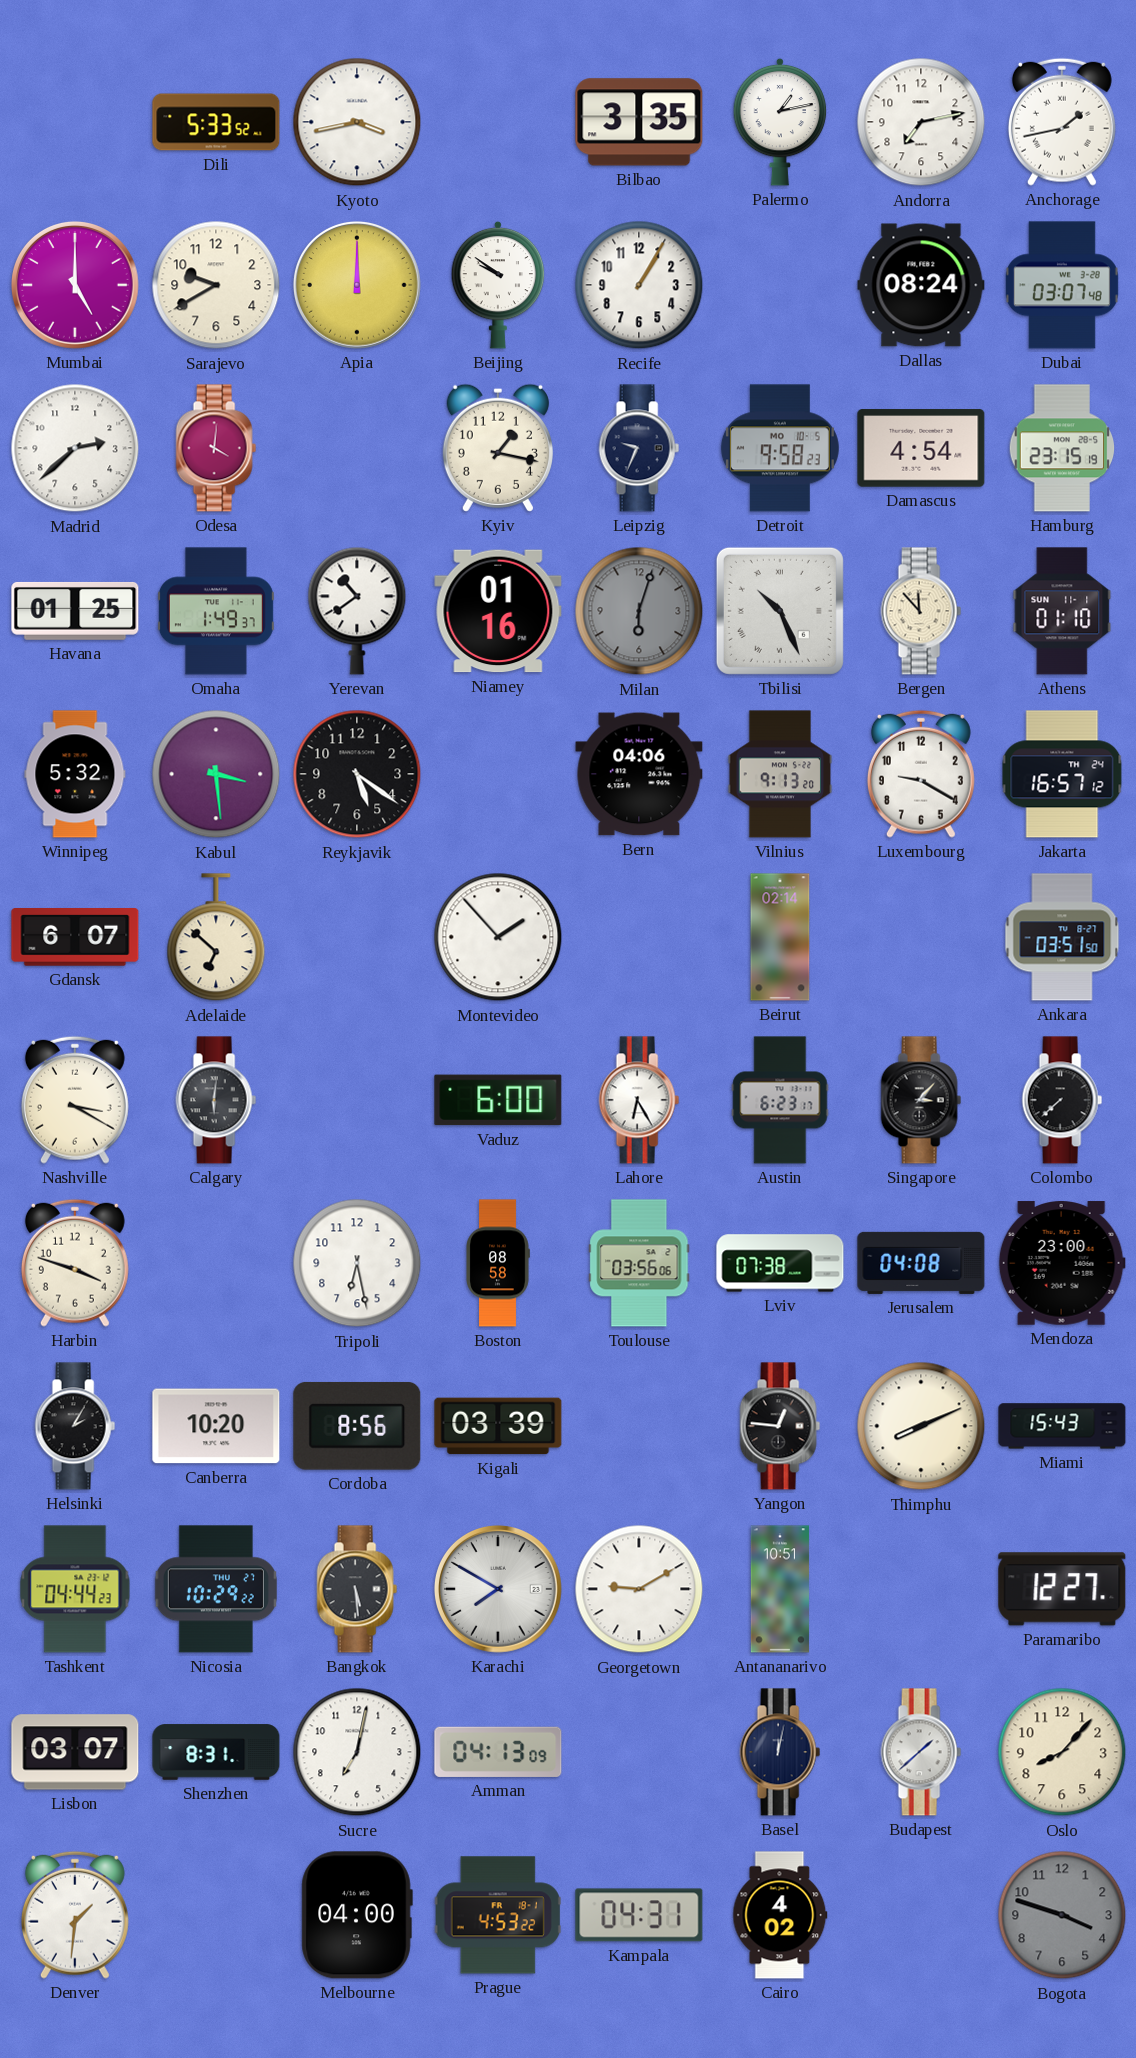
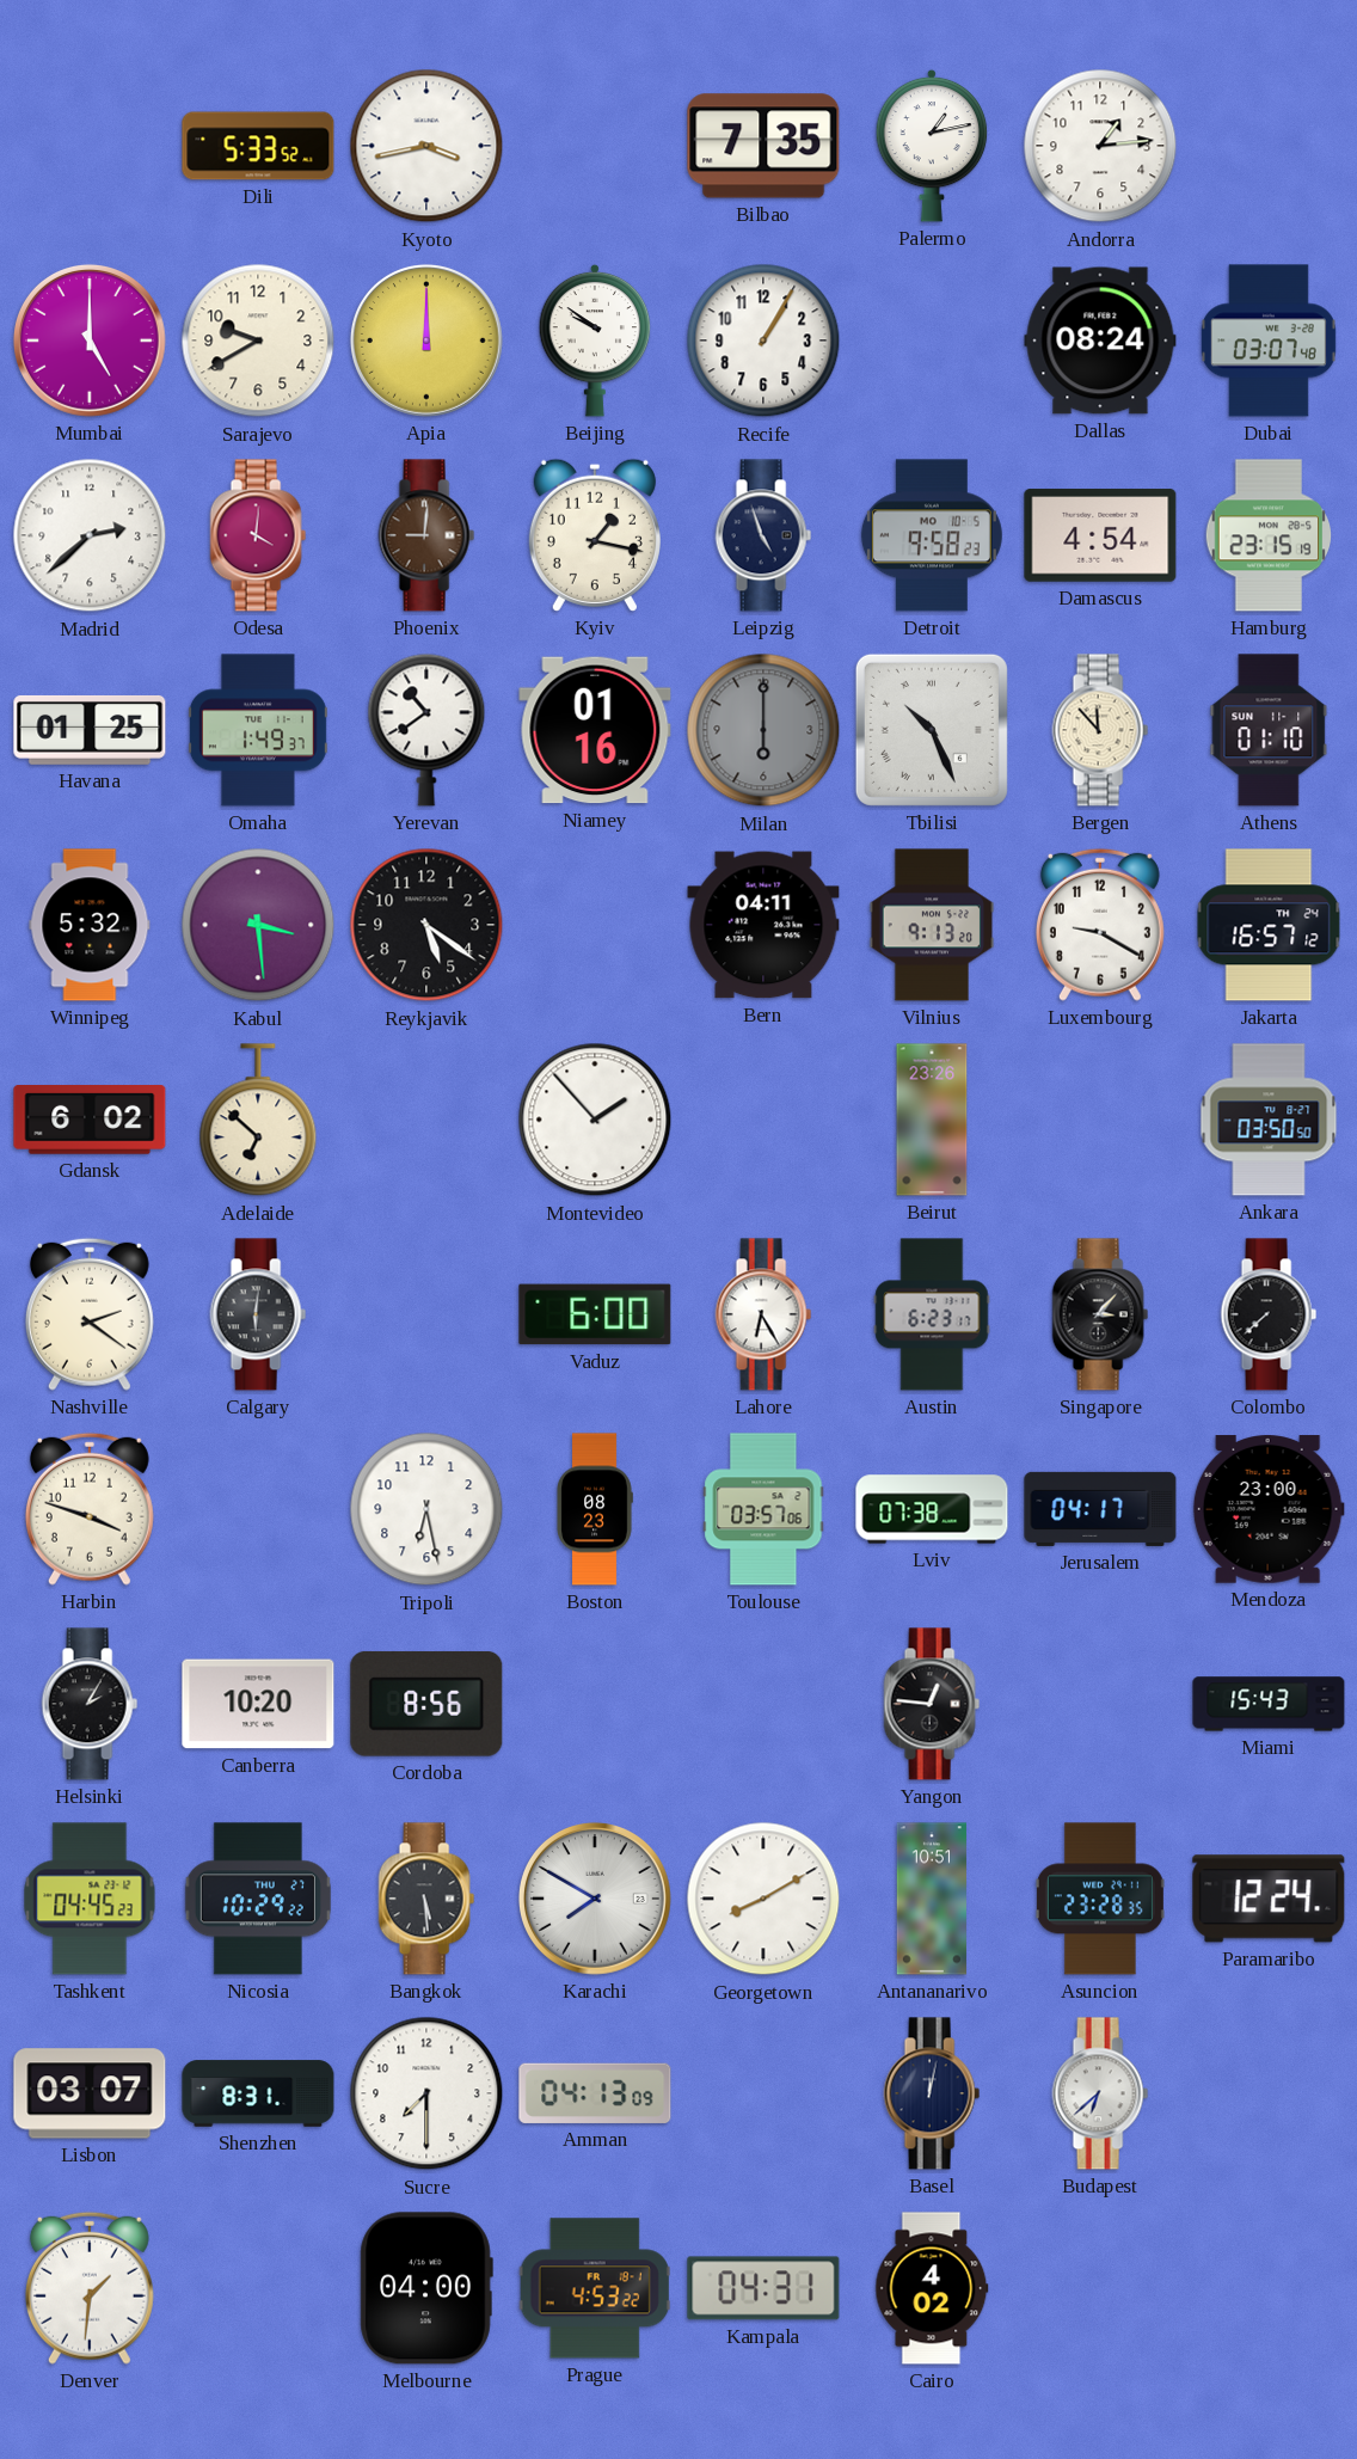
Bilbao: 3:35 -> 7:35 (763, 146)
Andorra: 7:13 -> 1:14 (1100, 146)
Anchorage: 1:43 -> none (1062, 122)
Phoenix: none -> 9:01 (426, 535)
Leipzig: 9:34 -> 4:57 (763, 535)
Milan: 6:03 -> 6:00 (763, 730)
Bern: 04:06 -> 04:11 (763, 925)
Gdansk: 6:07 -> 6:02 (90, 1121)
Beirut: 02:14 -> 23:26 (932, 1120)
Ankara: 03:51 -> 03:50 (1269, 1120)
Nashville: 3:20 -> 2:21 (90, 1314)
Boston: 08:58 -> 08:23 (595, 1509)
Toulouse: 03:56 -> 03:57 (763, 1509)
Jerusalem: 04:08 -> 04:17 (1100, 1509)
Kigali: 03:39 -> none (498, 1426)
Thimphu: 8:11 -> none (921, 1426)
Tashkent: 04:44 -> 04:45 (90, 1899)
Georgetown: 9:10 -> 8:10 (763, 1899)
Asuncion: none -> 23:28 (1100, 1899)
Paramaribo: 12:27 -> 12:24 (1269, 1899)
Sucre: 7:02 -> 7:30 (426, 2093)
Budapest: 1:38 -> 6:38 (1100, 2093)
Oslo: 8:07 -> none (1062, 1752)
Bogota: 3:48 -> none (1062, 1915)
